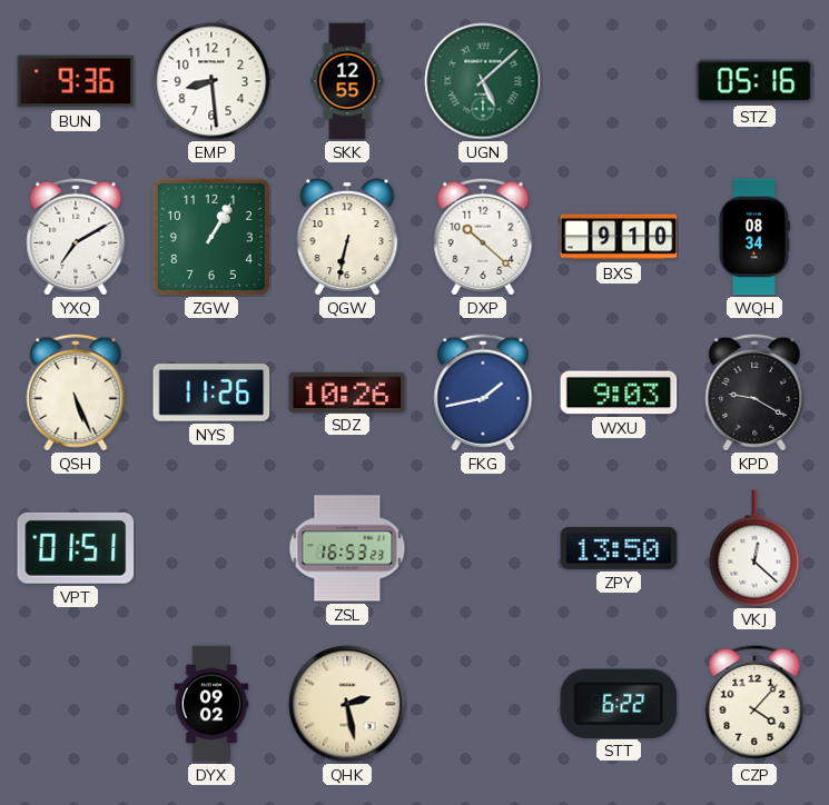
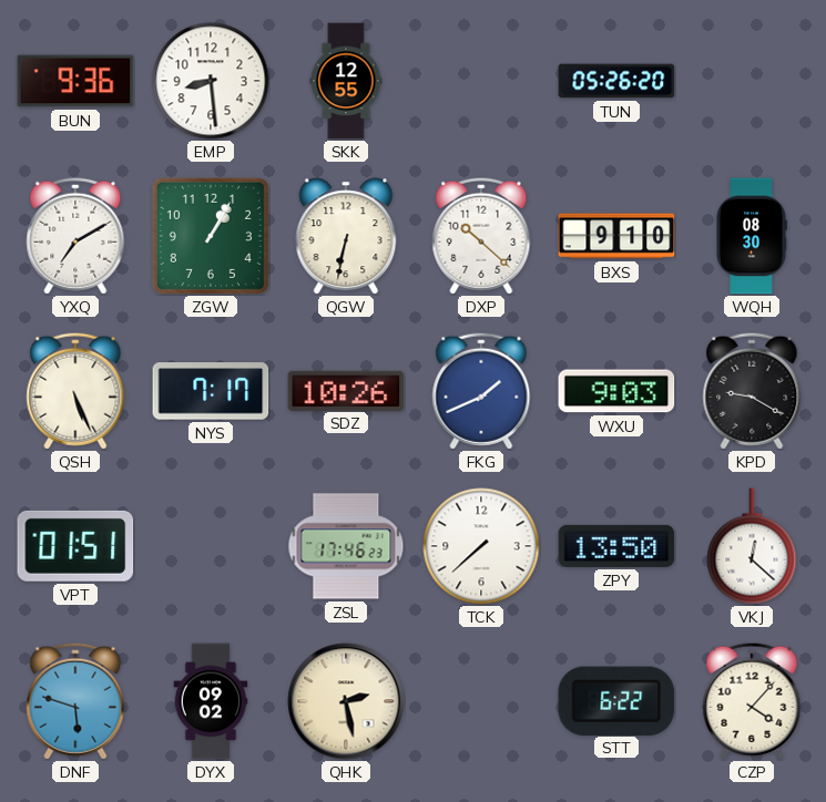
UGN: 5:08 -> none (483, 81)
TUN: none -> 05:26 (616, 81)
STZ: 05:16 -> none (754, 81)
WQH: 08:34 -> 08:30 (752, 236)
NYS: 11:26 -> 7:17 (211, 391)
FKG: 1:43 -> 1:41 (481, 391)
ZSL: 16:53 -> 17:46 (346, 546)
TCK: none -> 7:38 (481, 546)
DNF: none -> 5:48 (75, 701)
